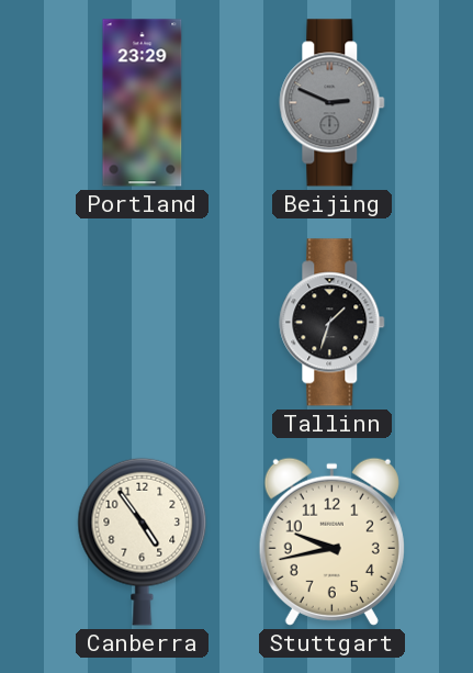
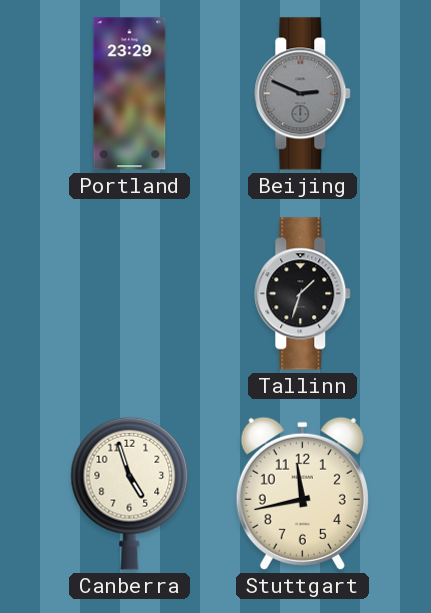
Canberra: 4:54 -> 4:57 (130, 493)
Stuttgart: 9:43 -> 11:43 (302, 493)
